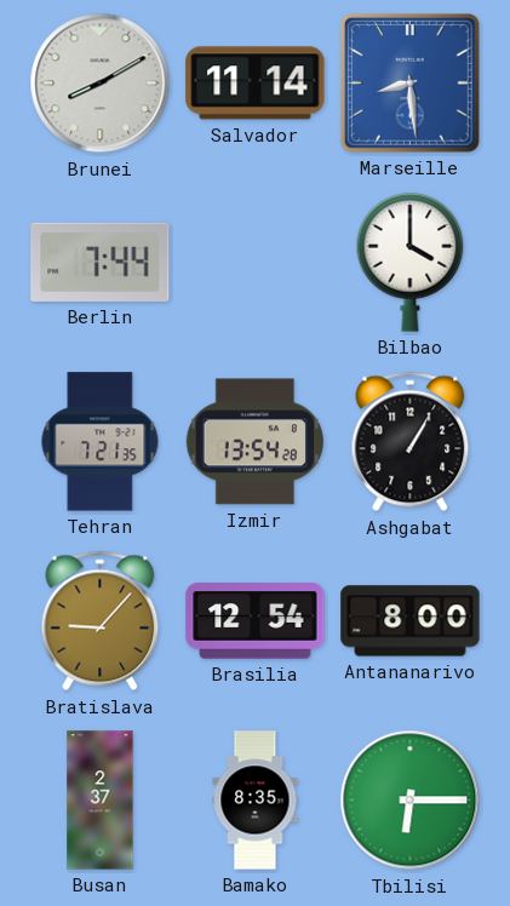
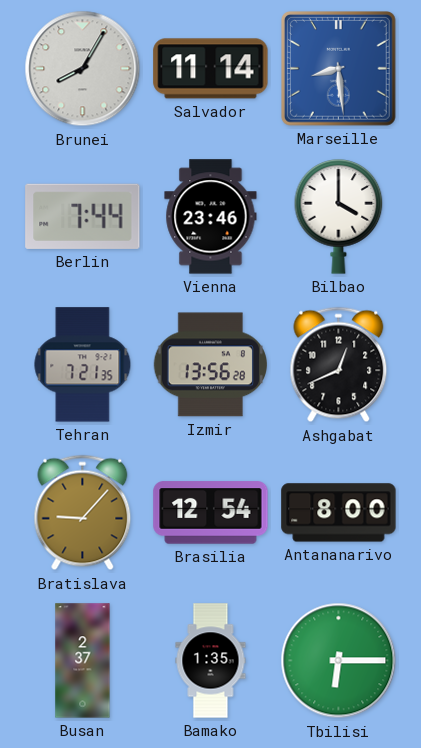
Brunei: 8:10 -> 8:05 (83, 69)
Vienna: none -> 23:46 (211, 217)
Izmir: 13:54 -> 13:56 (210, 365)
Ashgabat: 1:05 -> 12:41 (339, 365)
Bamako: 8:35 -> 1:35 (211, 661)
